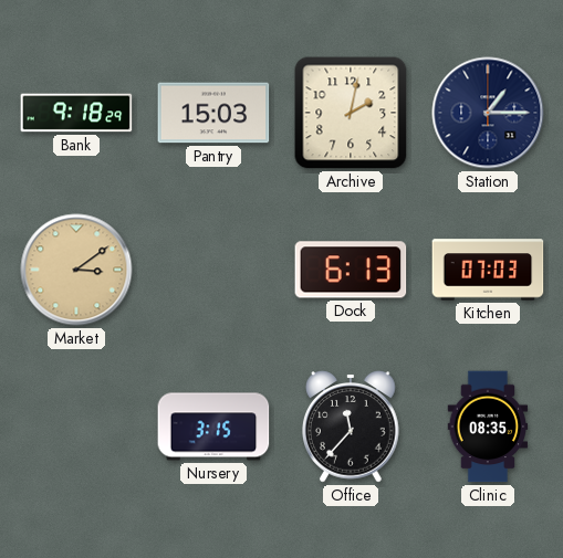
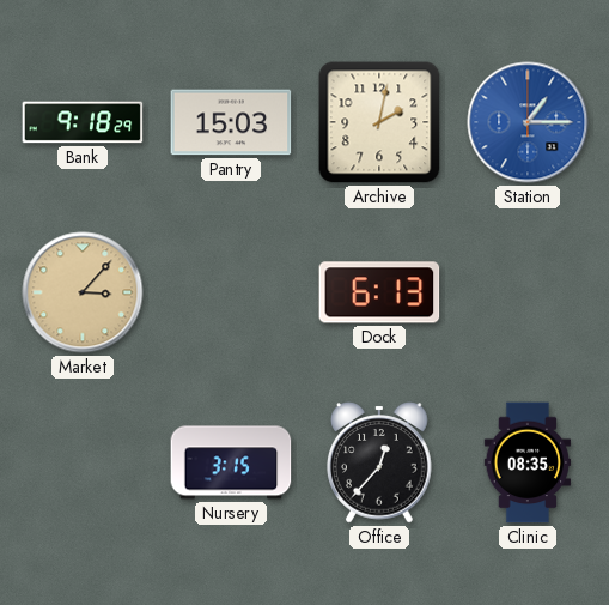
Station dial: navy -> blue (528, 122)
Market: 3:09 -> 3:07 (83, 292)
Kitchen: 07:03 -> none (488, 270)
Office: 11:37 -> 12:37 (380, 462)
